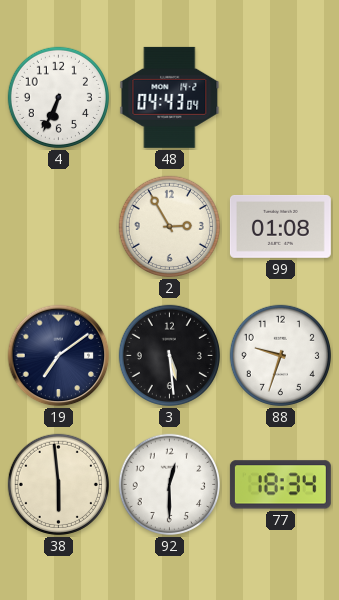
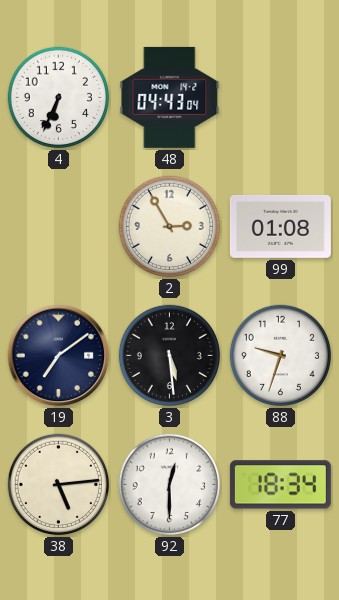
38: 5:59 -> 5:14 (58, 484)
